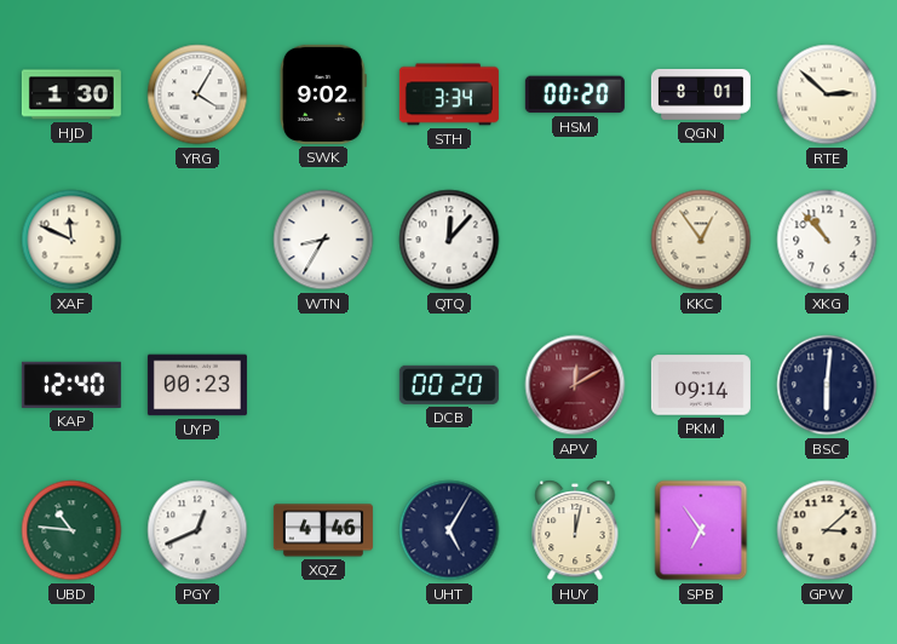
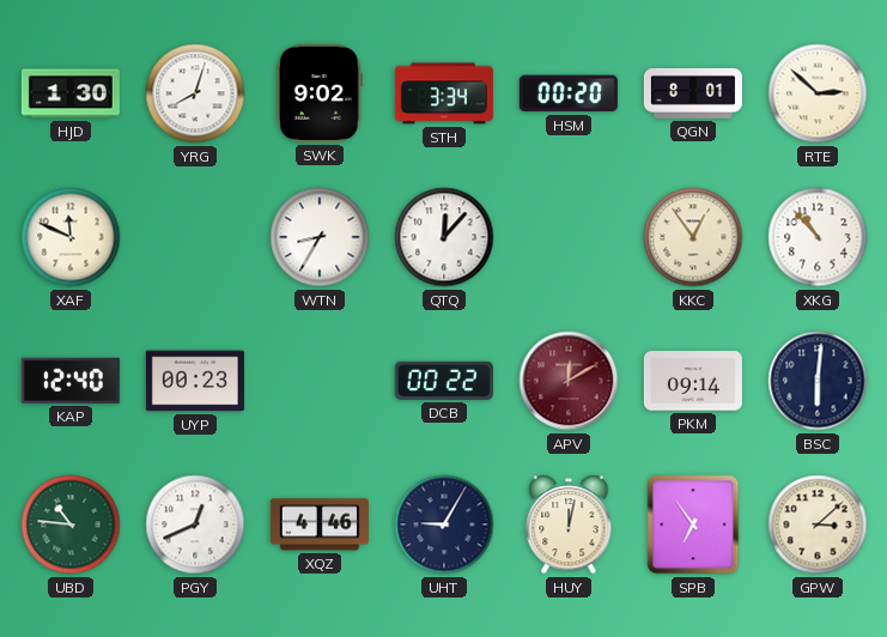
YRG: 4:05 -> 8:03 (195, 93)
DCB: 00:20 -> 00:22 (444, 381)
UHT: 5:05 -> 9:05 (444, 524)
